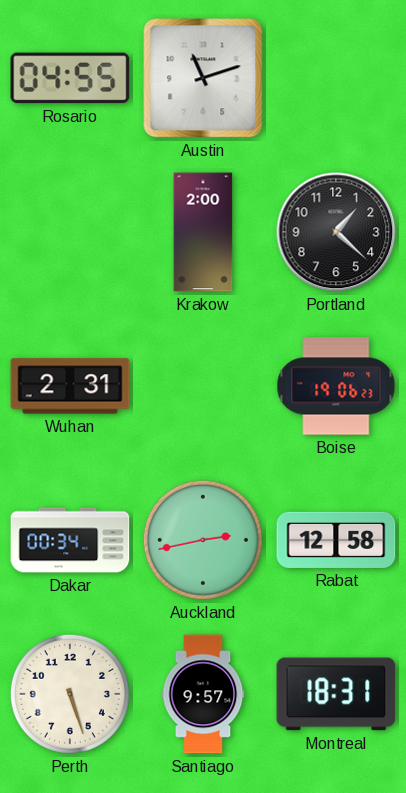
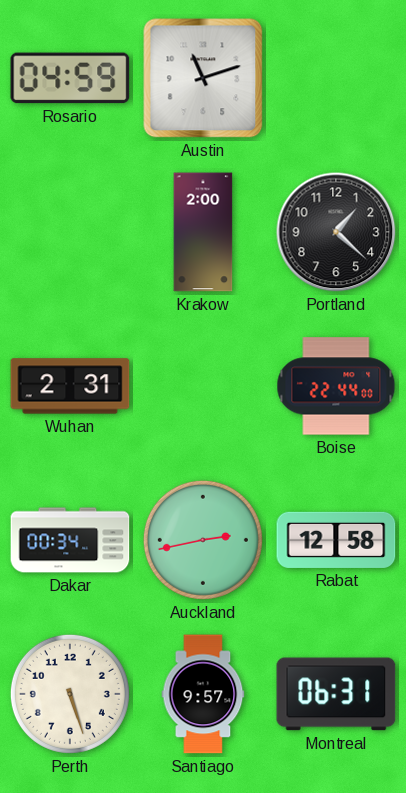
Rosario: 04:55 -> 04:59 (70, 78)
Boise: 19:06 -> 22:44 (336, 386)
Montreal: 18:31 -> 06:31 (336, 694)
